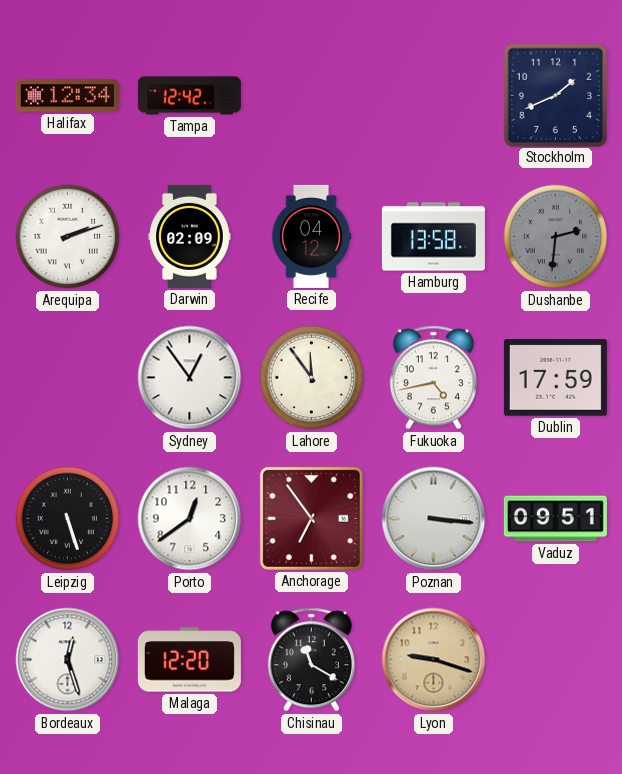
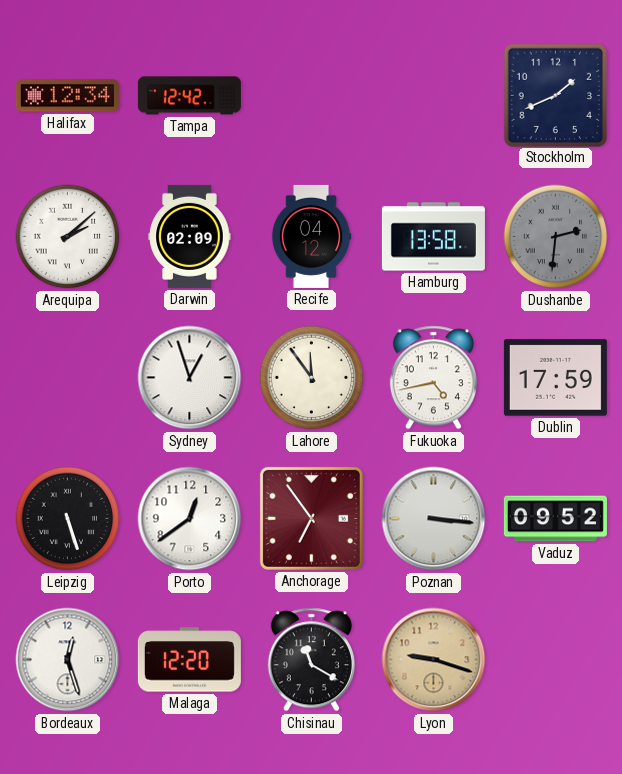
Arequipa: 2:12 -> 2:08 (68, 237)
Sydney: 12:54 -> 12:57 (190, 378)
Vaduz: 09:51 -> 09:52 (555, 519)
